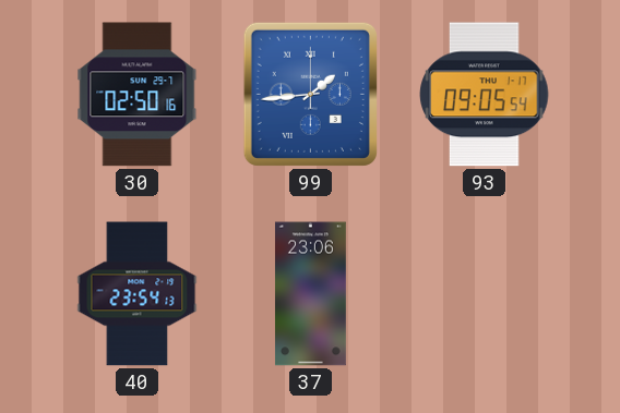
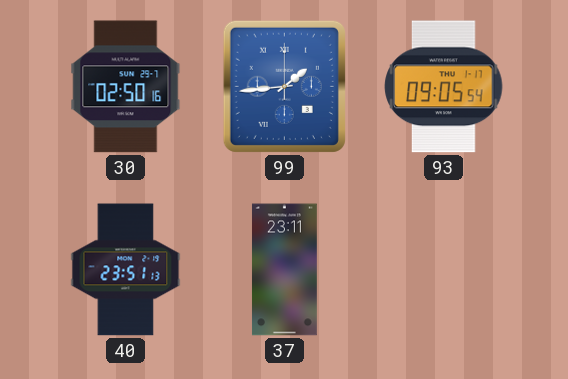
40: 23:54 -> 23:51 (126, 270)
37: 23:06 -> 23:11 (284, 270)
